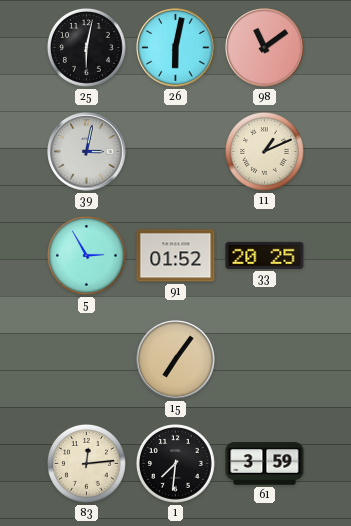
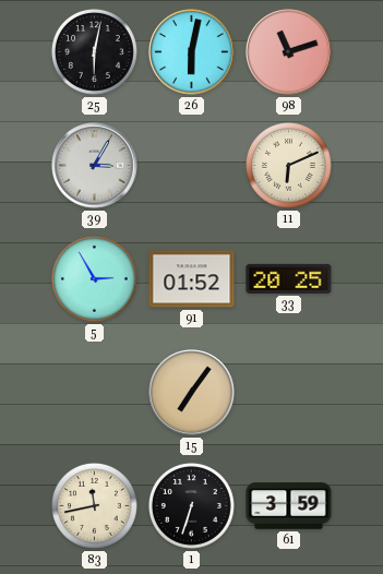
98: 11:09 -> 11:12 (289, 52)
39: 3:02 -> 3:05 (95, 166)
11: 1:11 -> 6:11 (288, 165)
83: 12:14 -> 11:43 (94, 505)
1: 7:31 -> 6:33 (191, 505)
